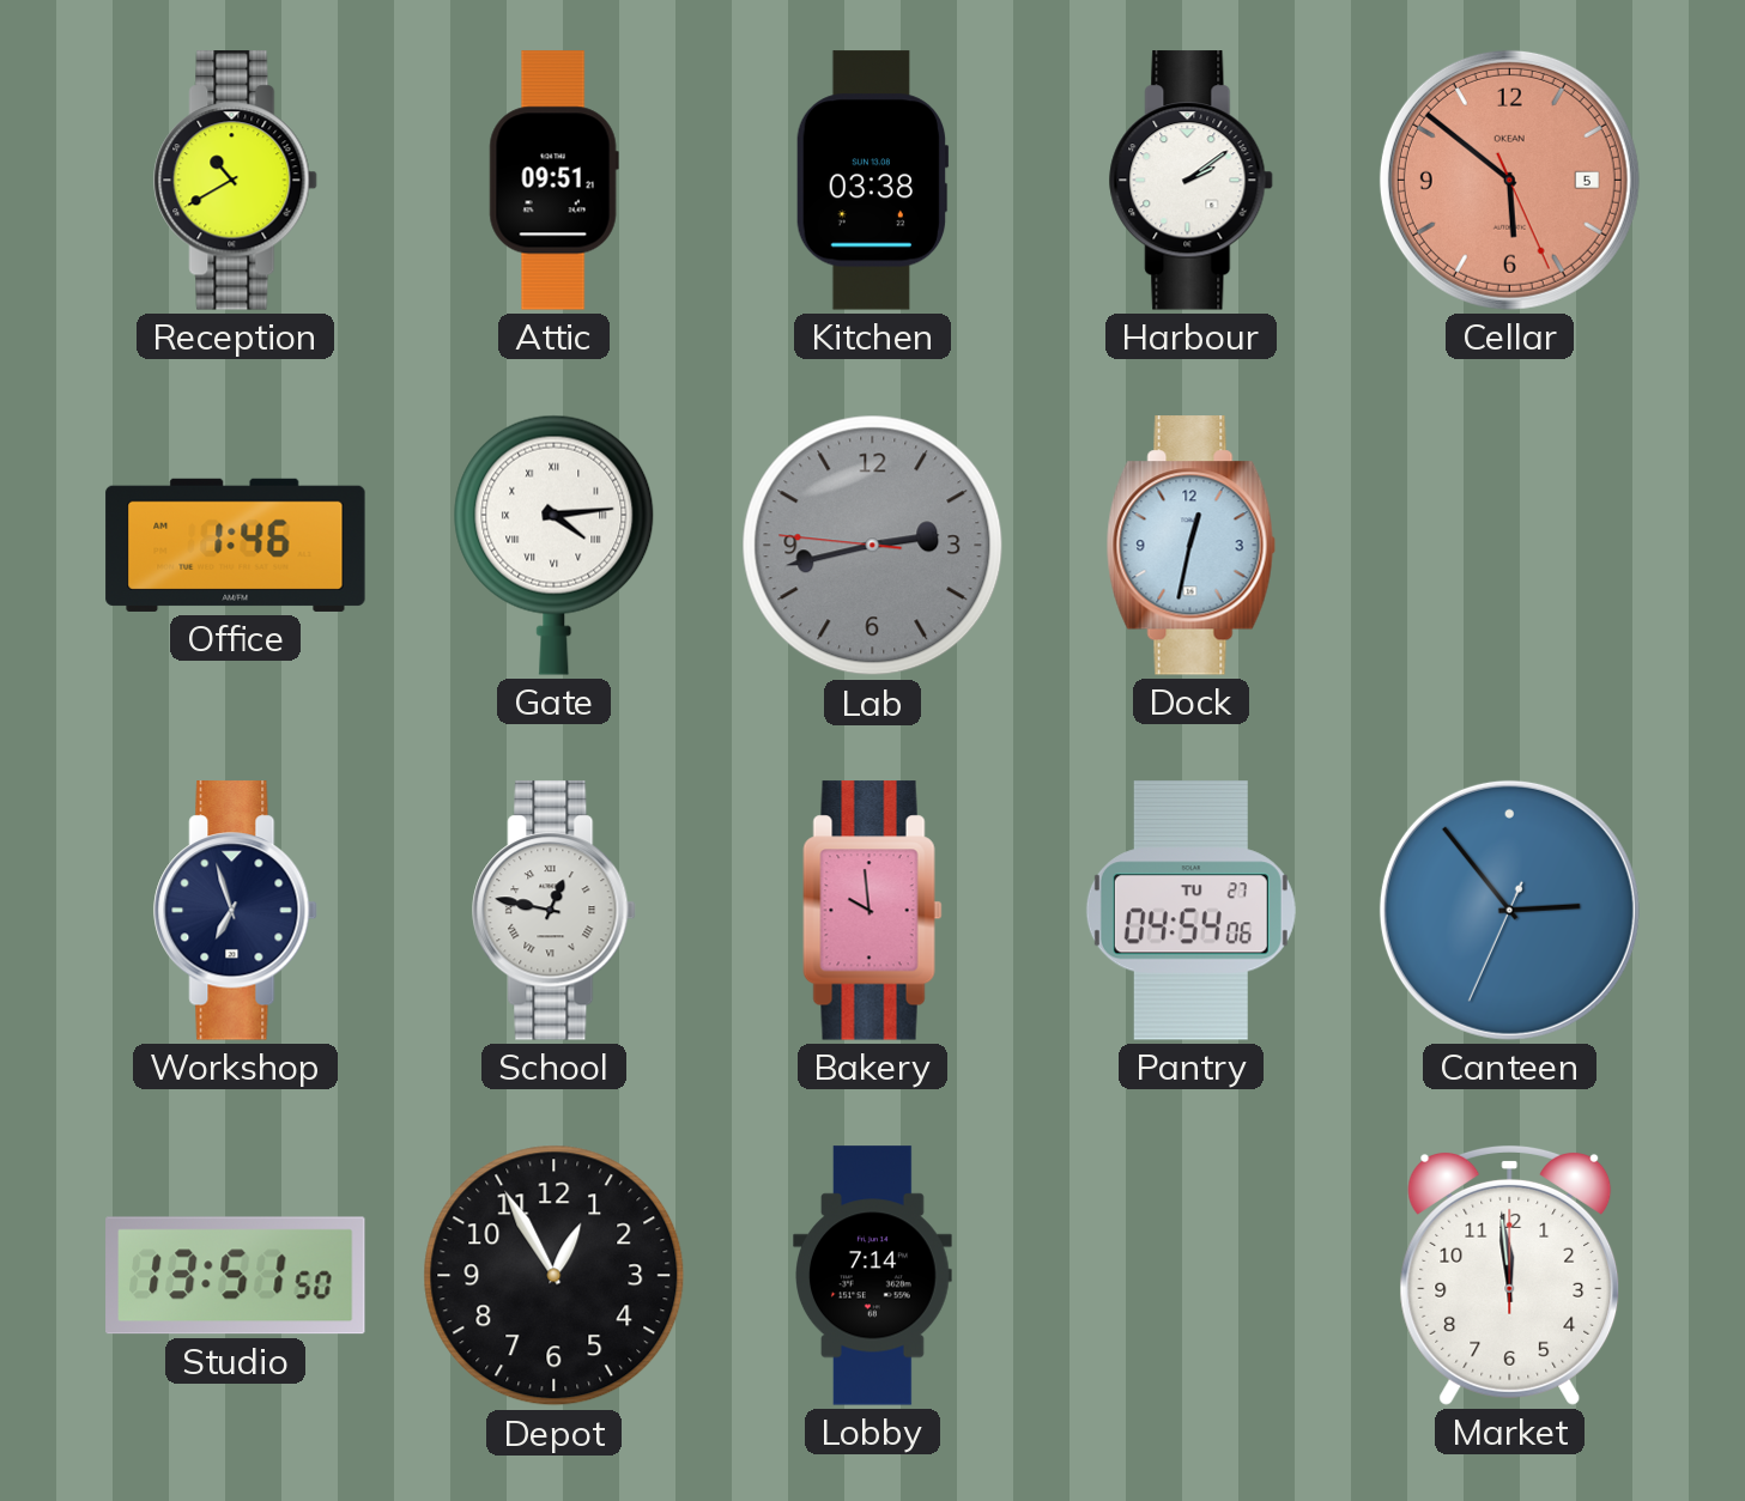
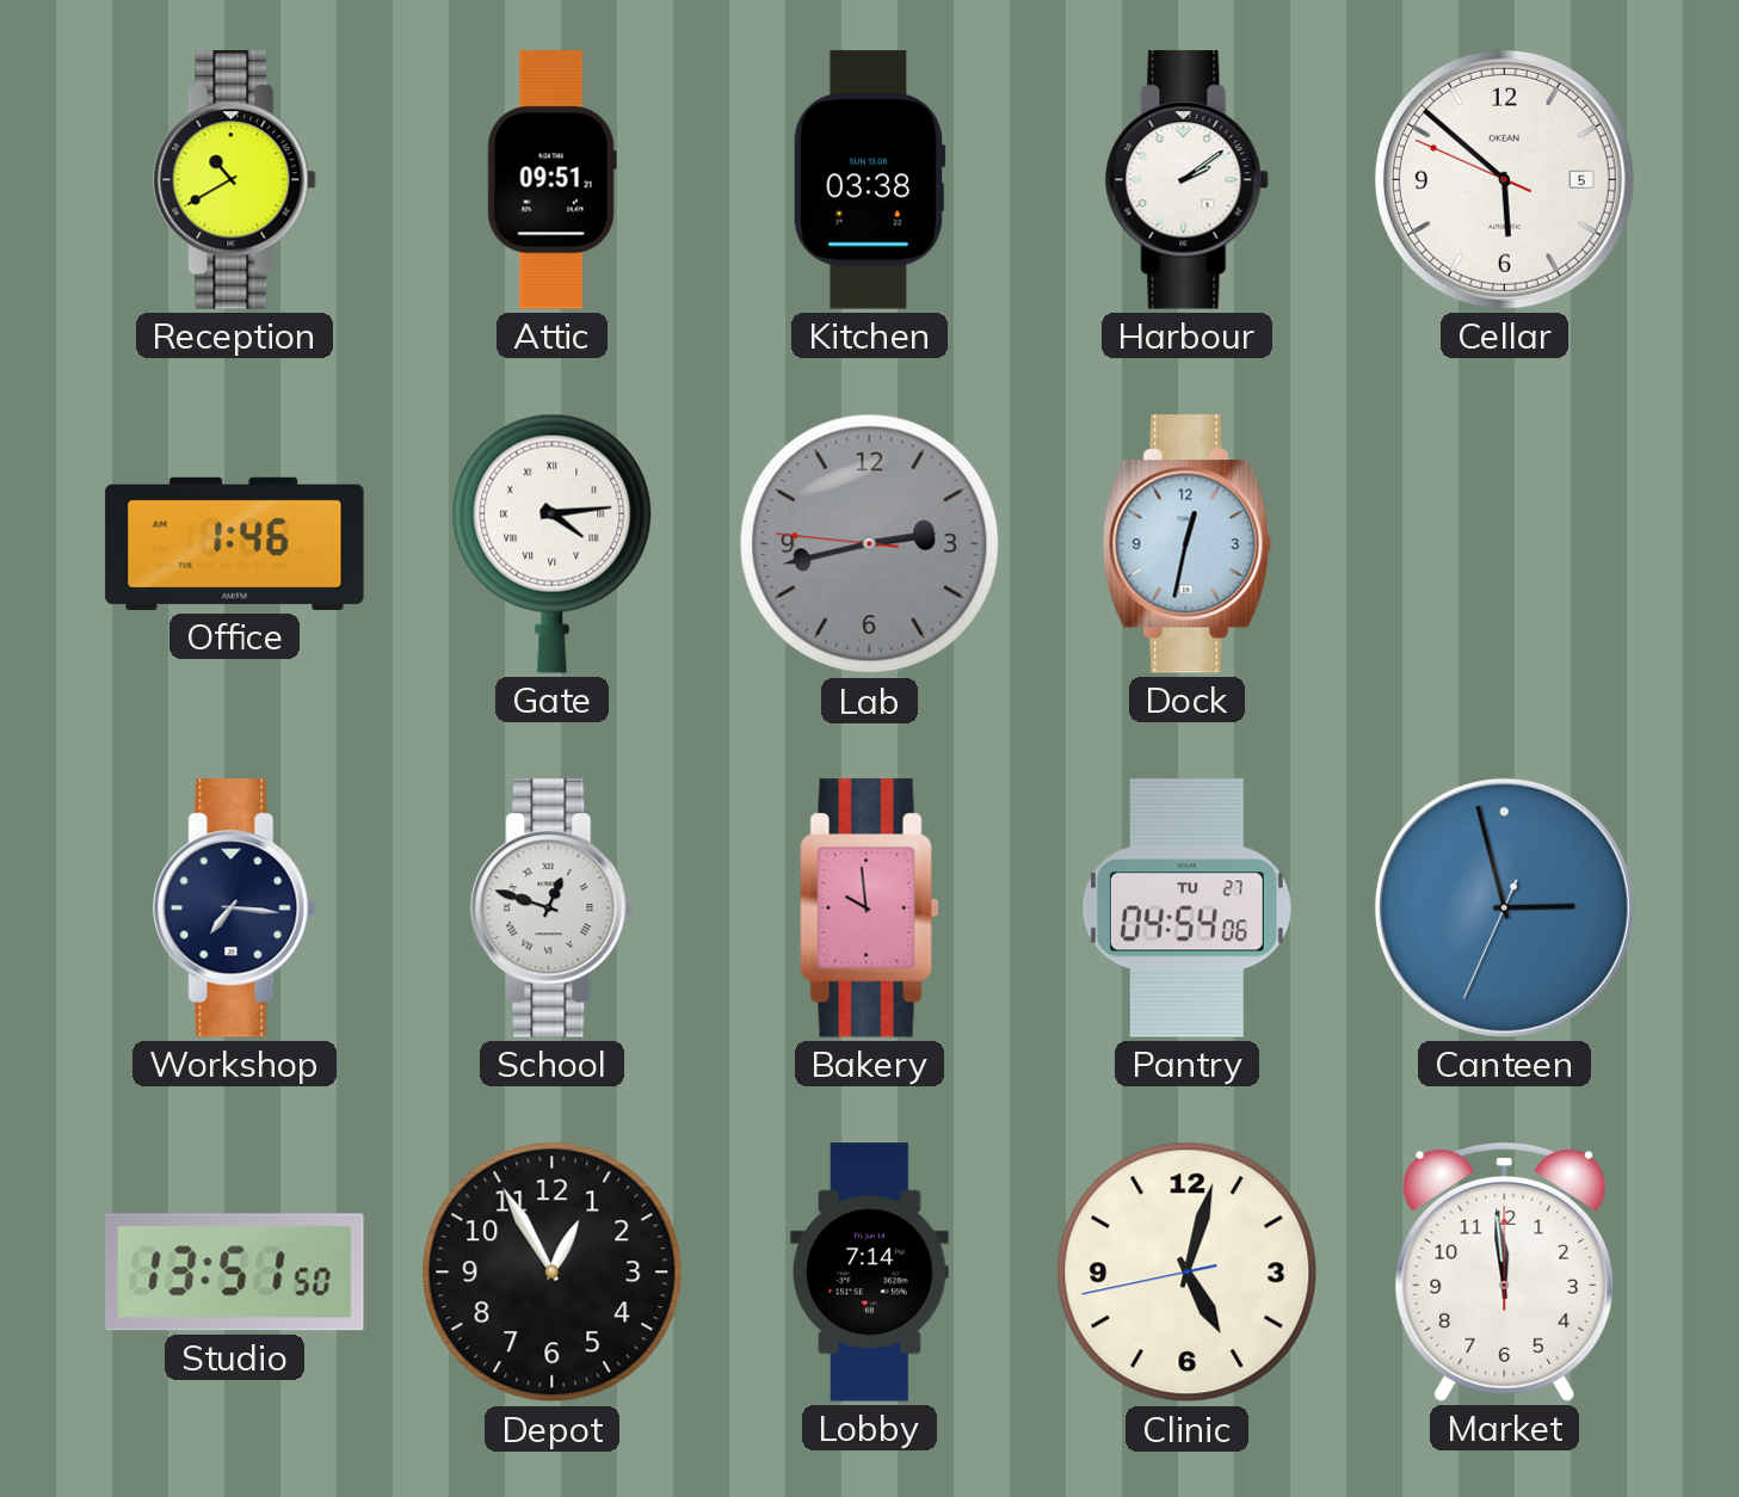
Cellar: 5:51:26 -> 5:51:49 (1504, 179)
Cellar dial: salmon -> white (1504, 179)
Workshop: 6:57 -> 7:16 (235, 908)
School: 12:47 -> 12:48 (553, 908)
Canteen: 2:53 -> 2:57 (1504, 907)
Clinic: none -> 5:02 (1188, 1273)
